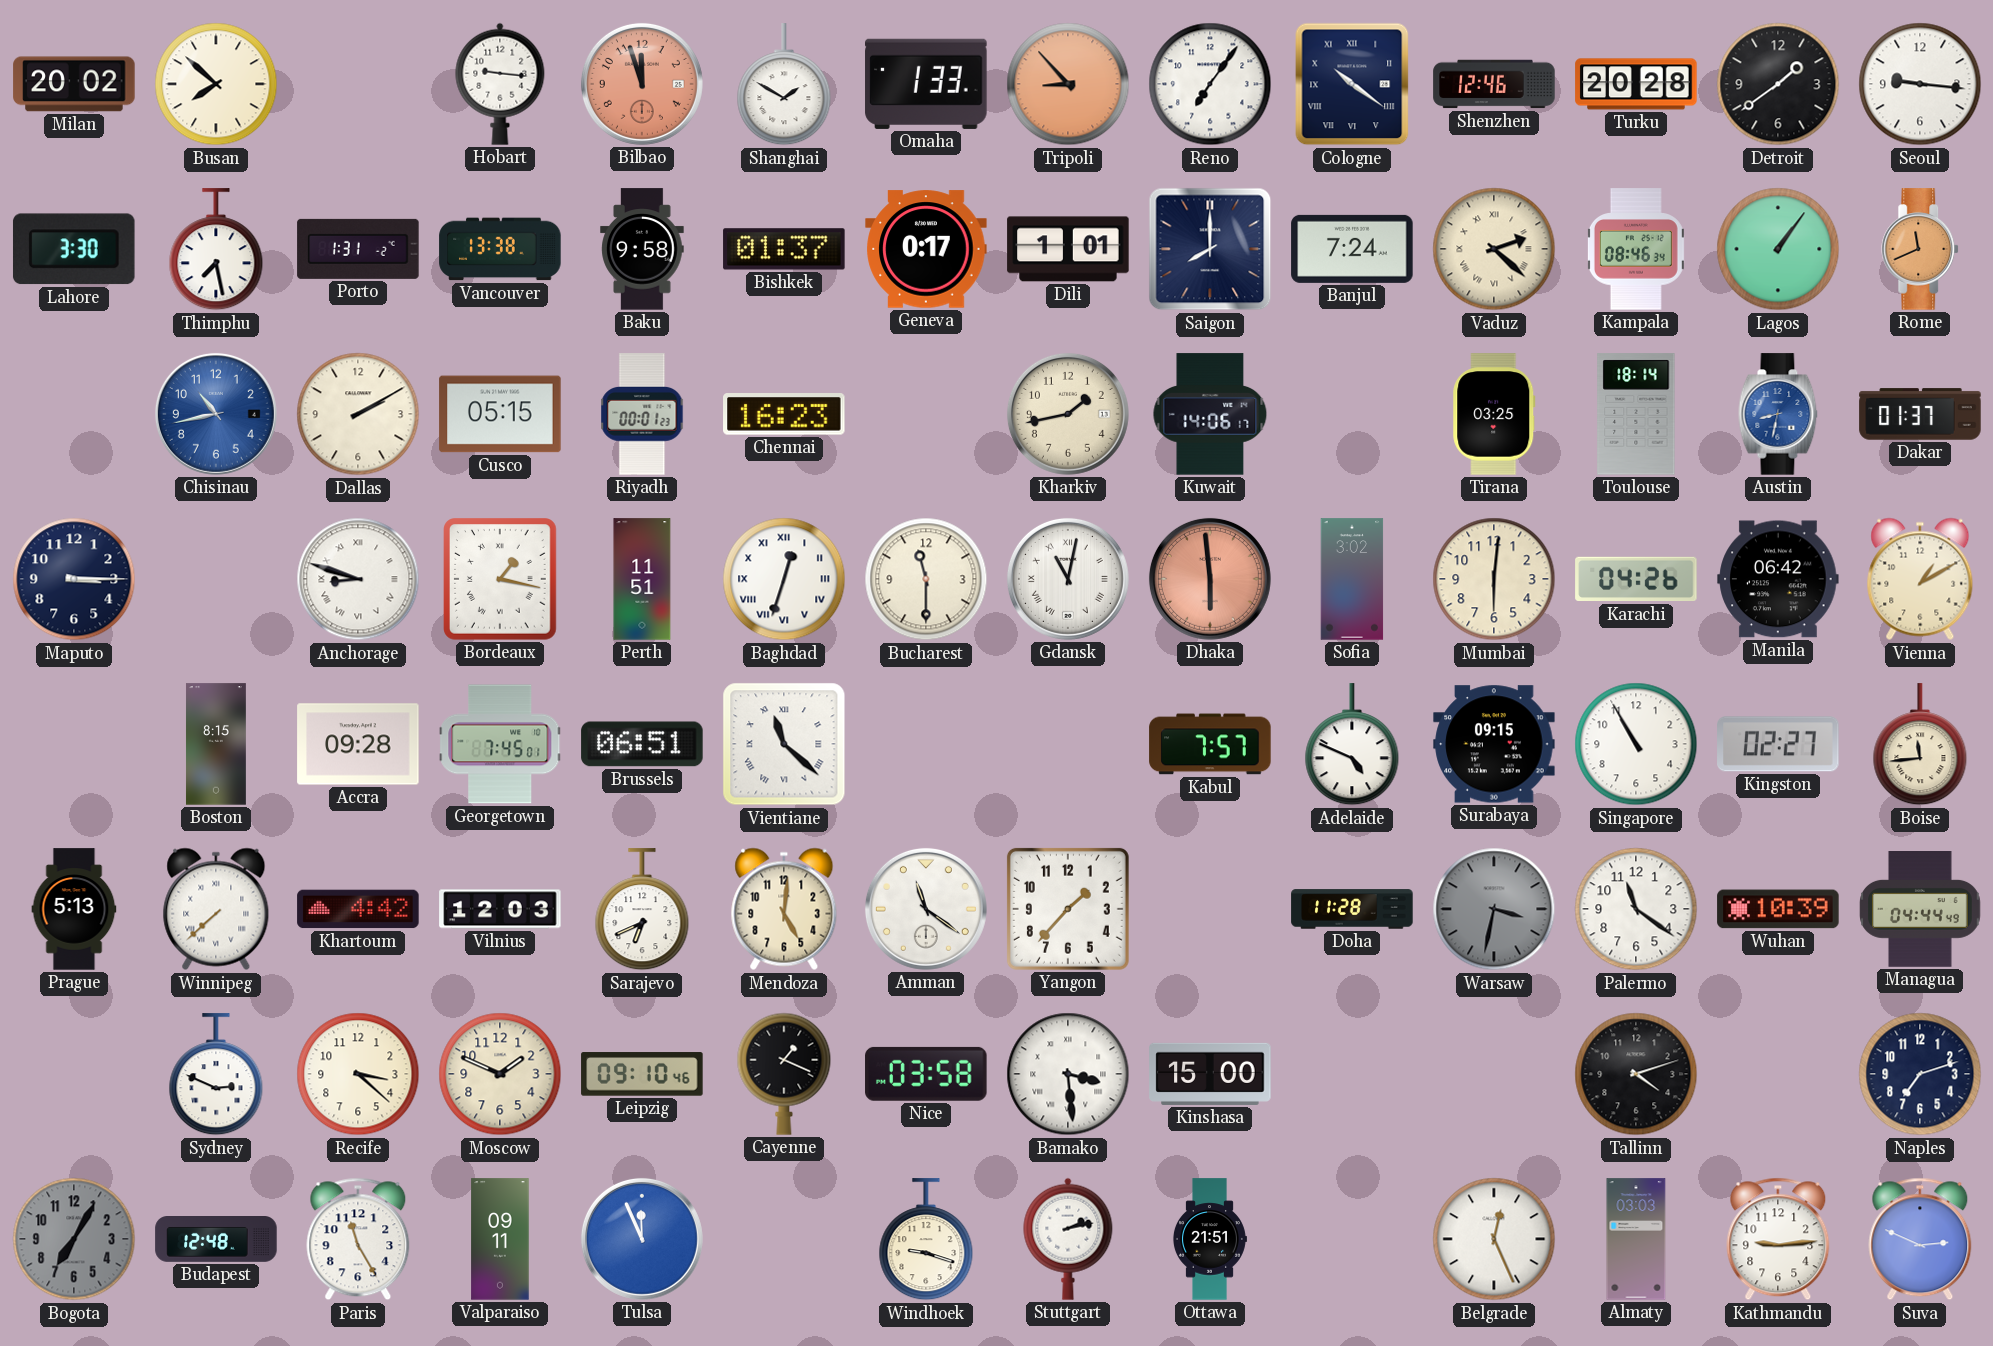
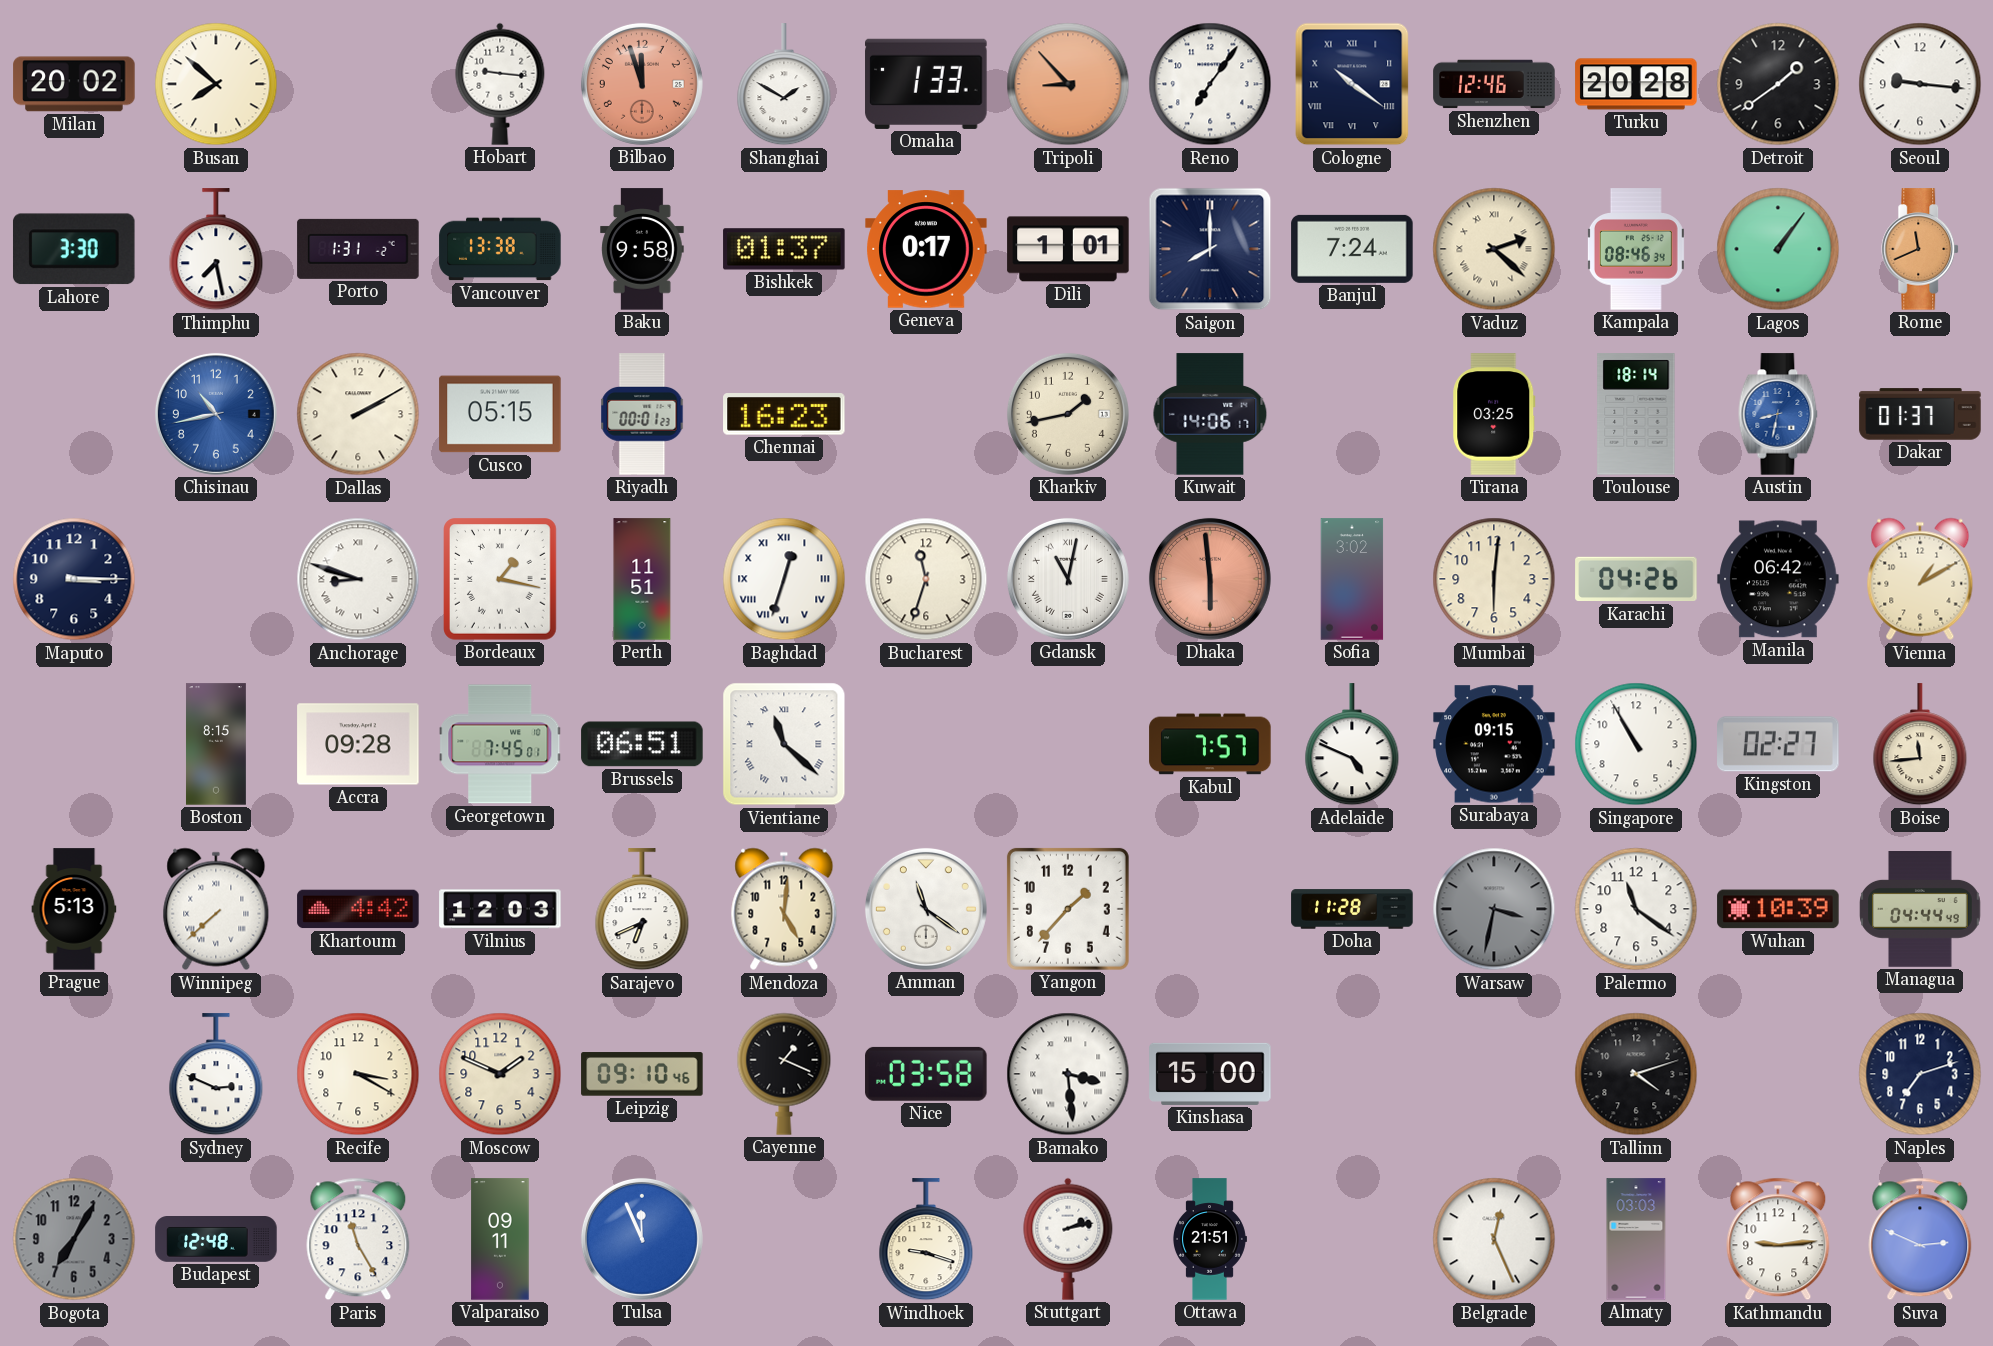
Bucharest: 11:30 -> 11:33 (926, 579)
Recife: 3:22 -> 3:20 (358, 1074)
